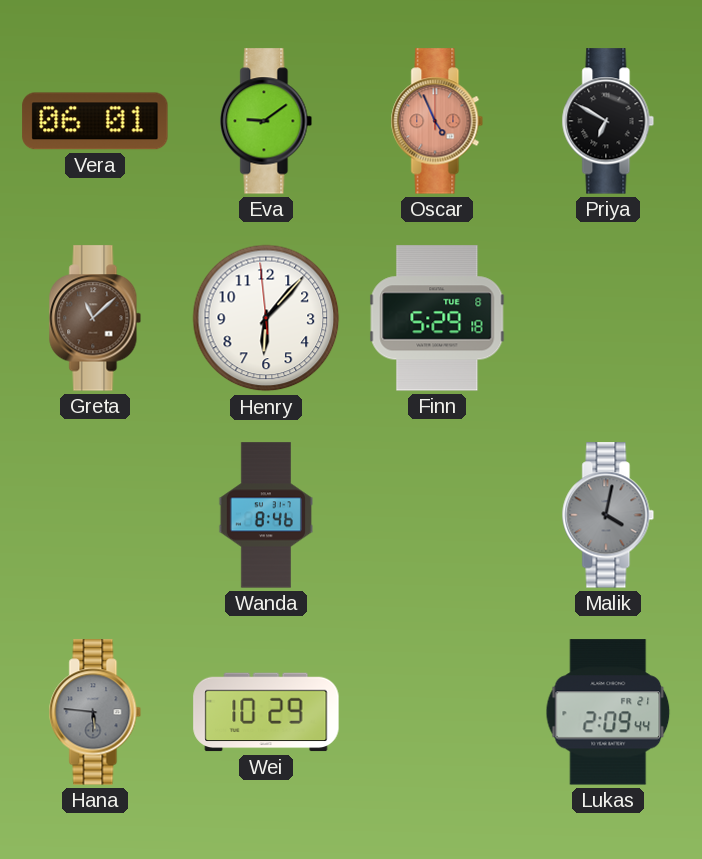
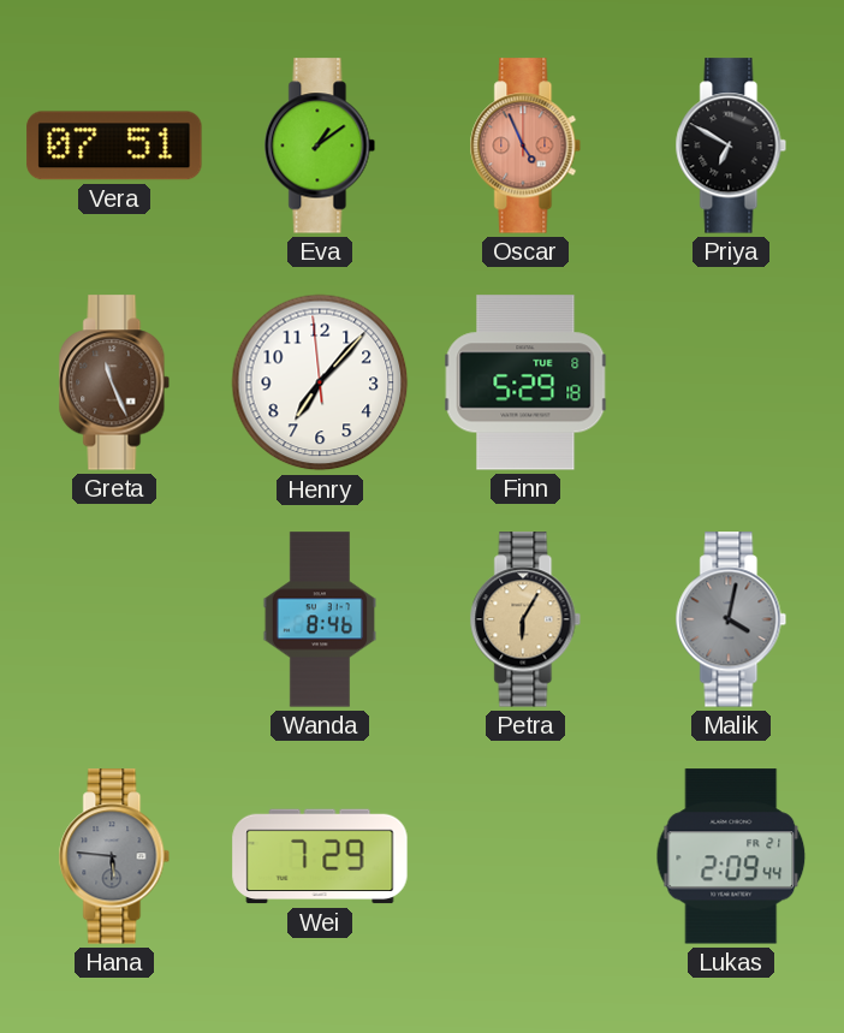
Vera: 06:01 -> 07:51 (114, 146)
Eva: 9:09 -> 1:09 (320, 146)
Greta: 11:08 -> 11:26 (114, 382)
Henry: 6:06 -> 7:06 (320, 382)
Petra: none -> 6:05 (525, 619)
Wei: 10:29 -> 7:29 (320, 856)
